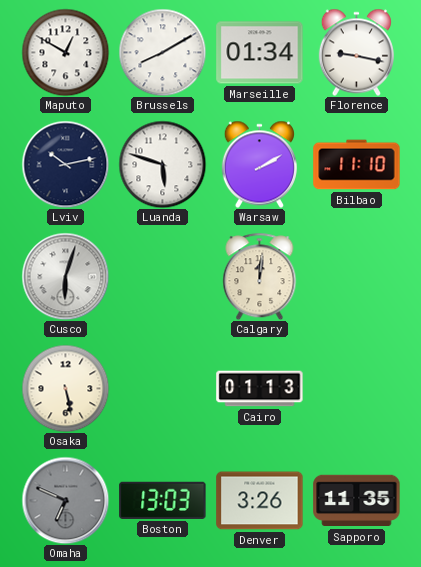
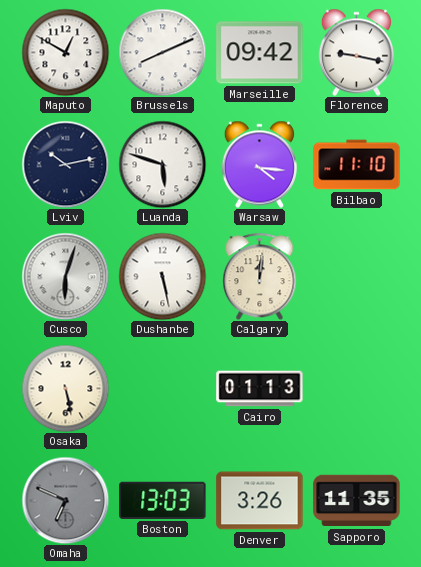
Brussels: 8:10 -> 8:11 (162, 52)
Marseille: 01:34 -> 09:42 (260, 53)
Warsaw: 2:10 -> 4:16 (259, 164)
Dushanbe: none -> 5:28 (162, 276)
